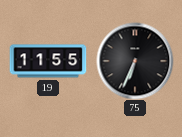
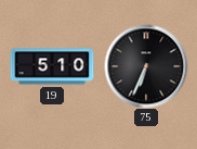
19: 11:55 -> 5:10 (52, 66)
